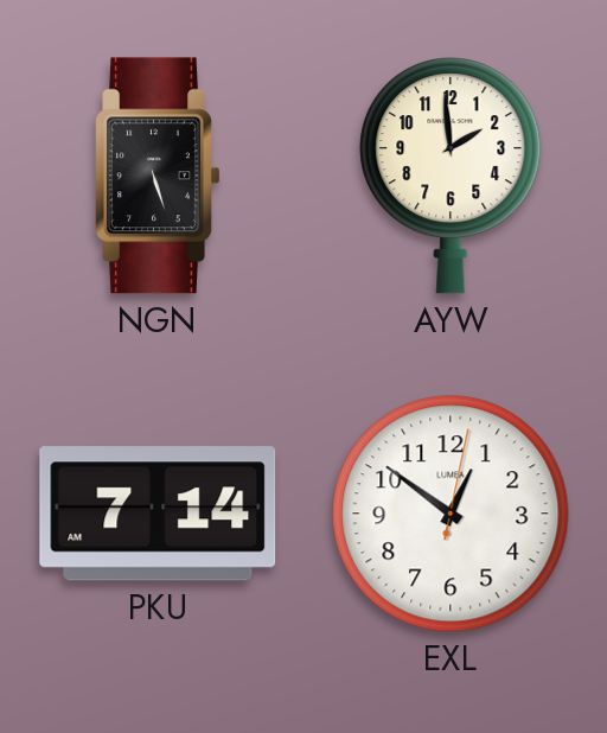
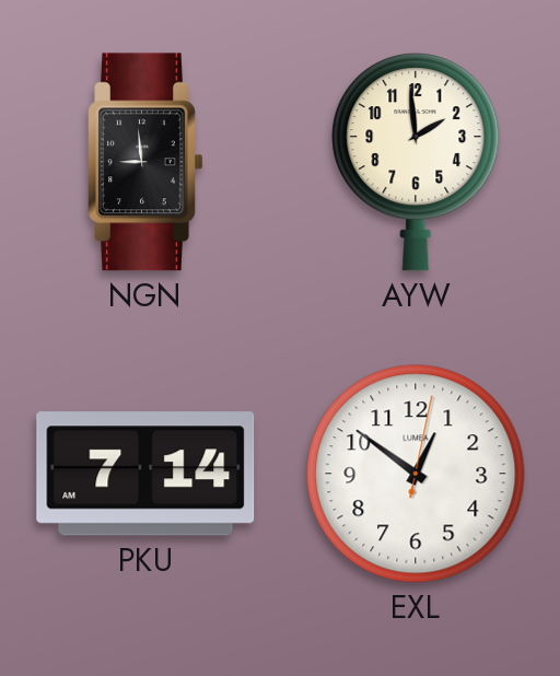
NGN: 5:27 -> 8:59 (145, 162)
